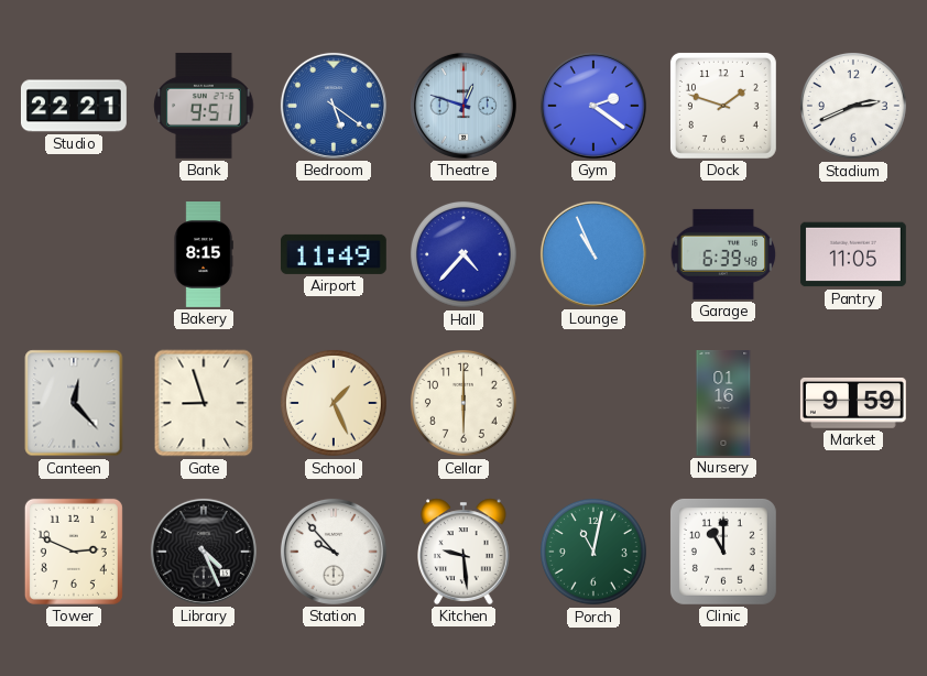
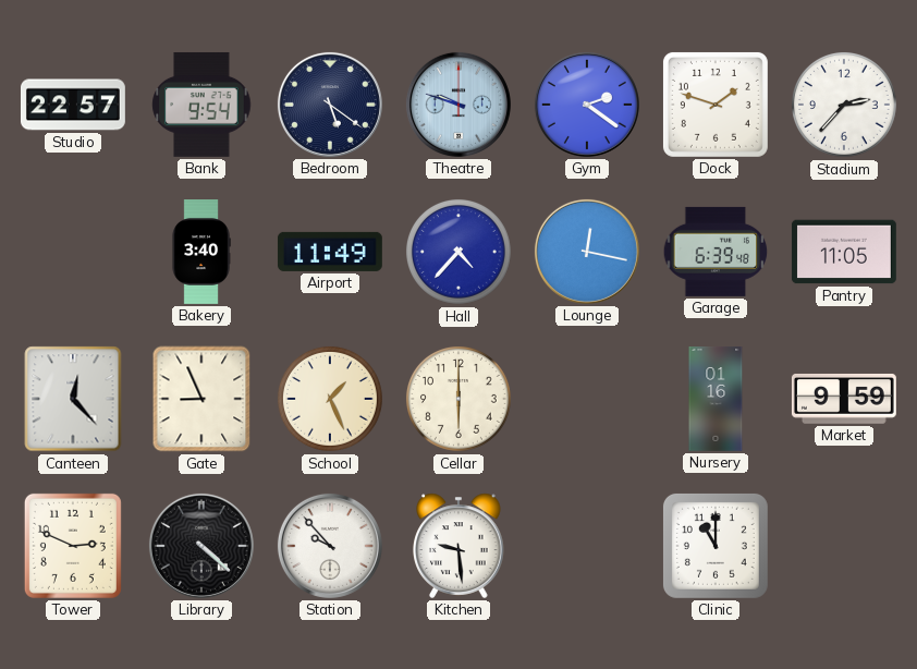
Studio: 22:21 -> 22:57 (73, 105)
Bank: 9:51 -> 9:54 (201, 105)
Bedroom dial: blue -> navy (330, 105)
Theatre: 12:48 -> 9:48 (458, 105)
Stadium: 2:41 -> 2:37 (844, 105)
Bakery: 8:15 -> 3:40 (201, 253)
Lounge: 10:56 -> 12:17 (587, 252)
Gate: 8:57 -> 8:56 (201, 399)
Library: 4:26 -> 4:22 (201, 546)
Porch: 11:02 -> none (593, 552)
